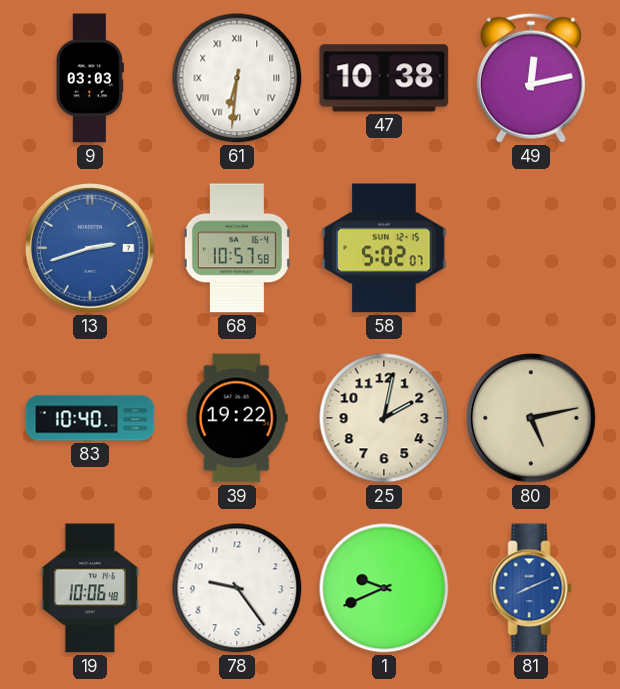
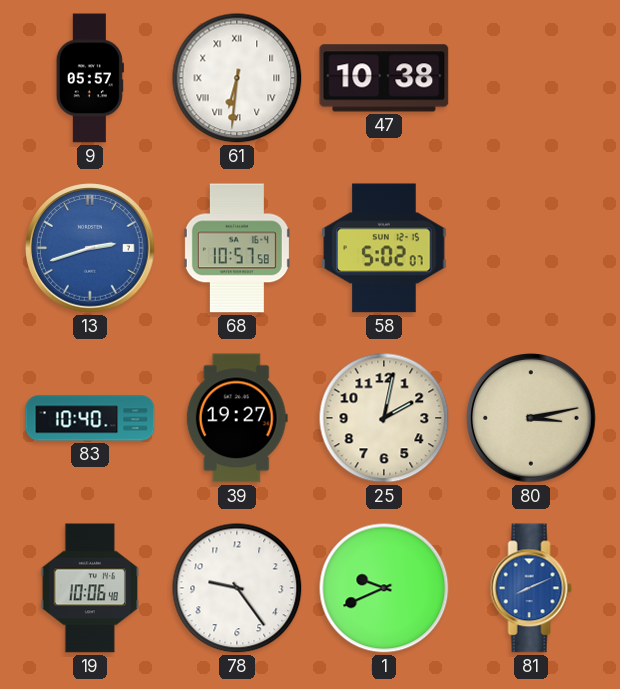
9: 03:03 -> 05:57 (90, 78)
49: 12:13 -> none (531, 78)
39: 19:22 -> 19:27 (237, 418)
80: 5:13 -> 3:13 (531, 418)
